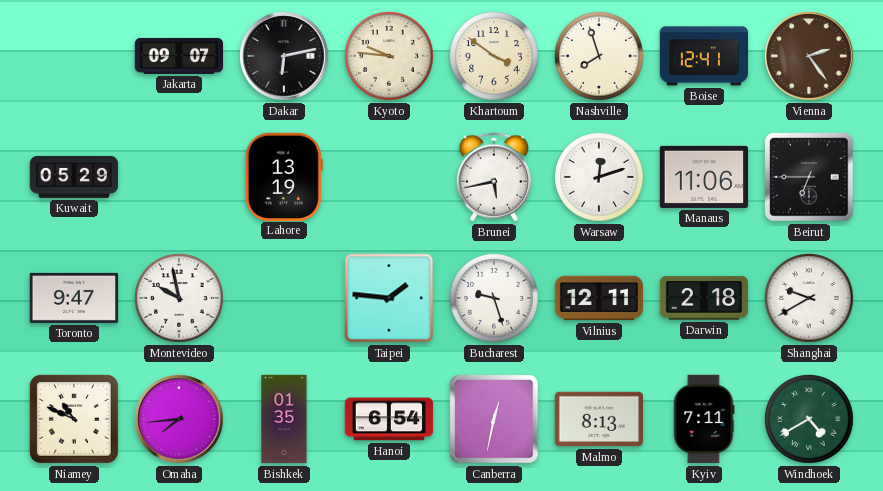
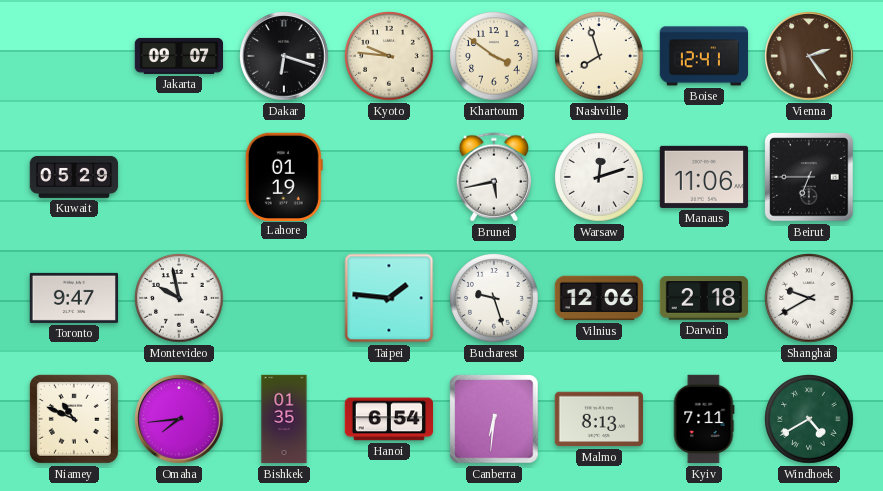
Dakar: 6:13 -> 6:18 (284, 56)
Lahore: 13:19 -> 01:19 (284, 176)
Vilnius: 12:11 -> 12:06 (599, 298)
Canberra: 12:32 -> 6:31 (494, 419)
